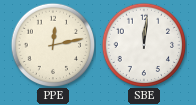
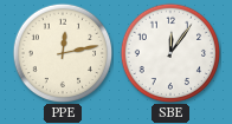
SBE: 12:01 -> 12:06 (170, 53)
